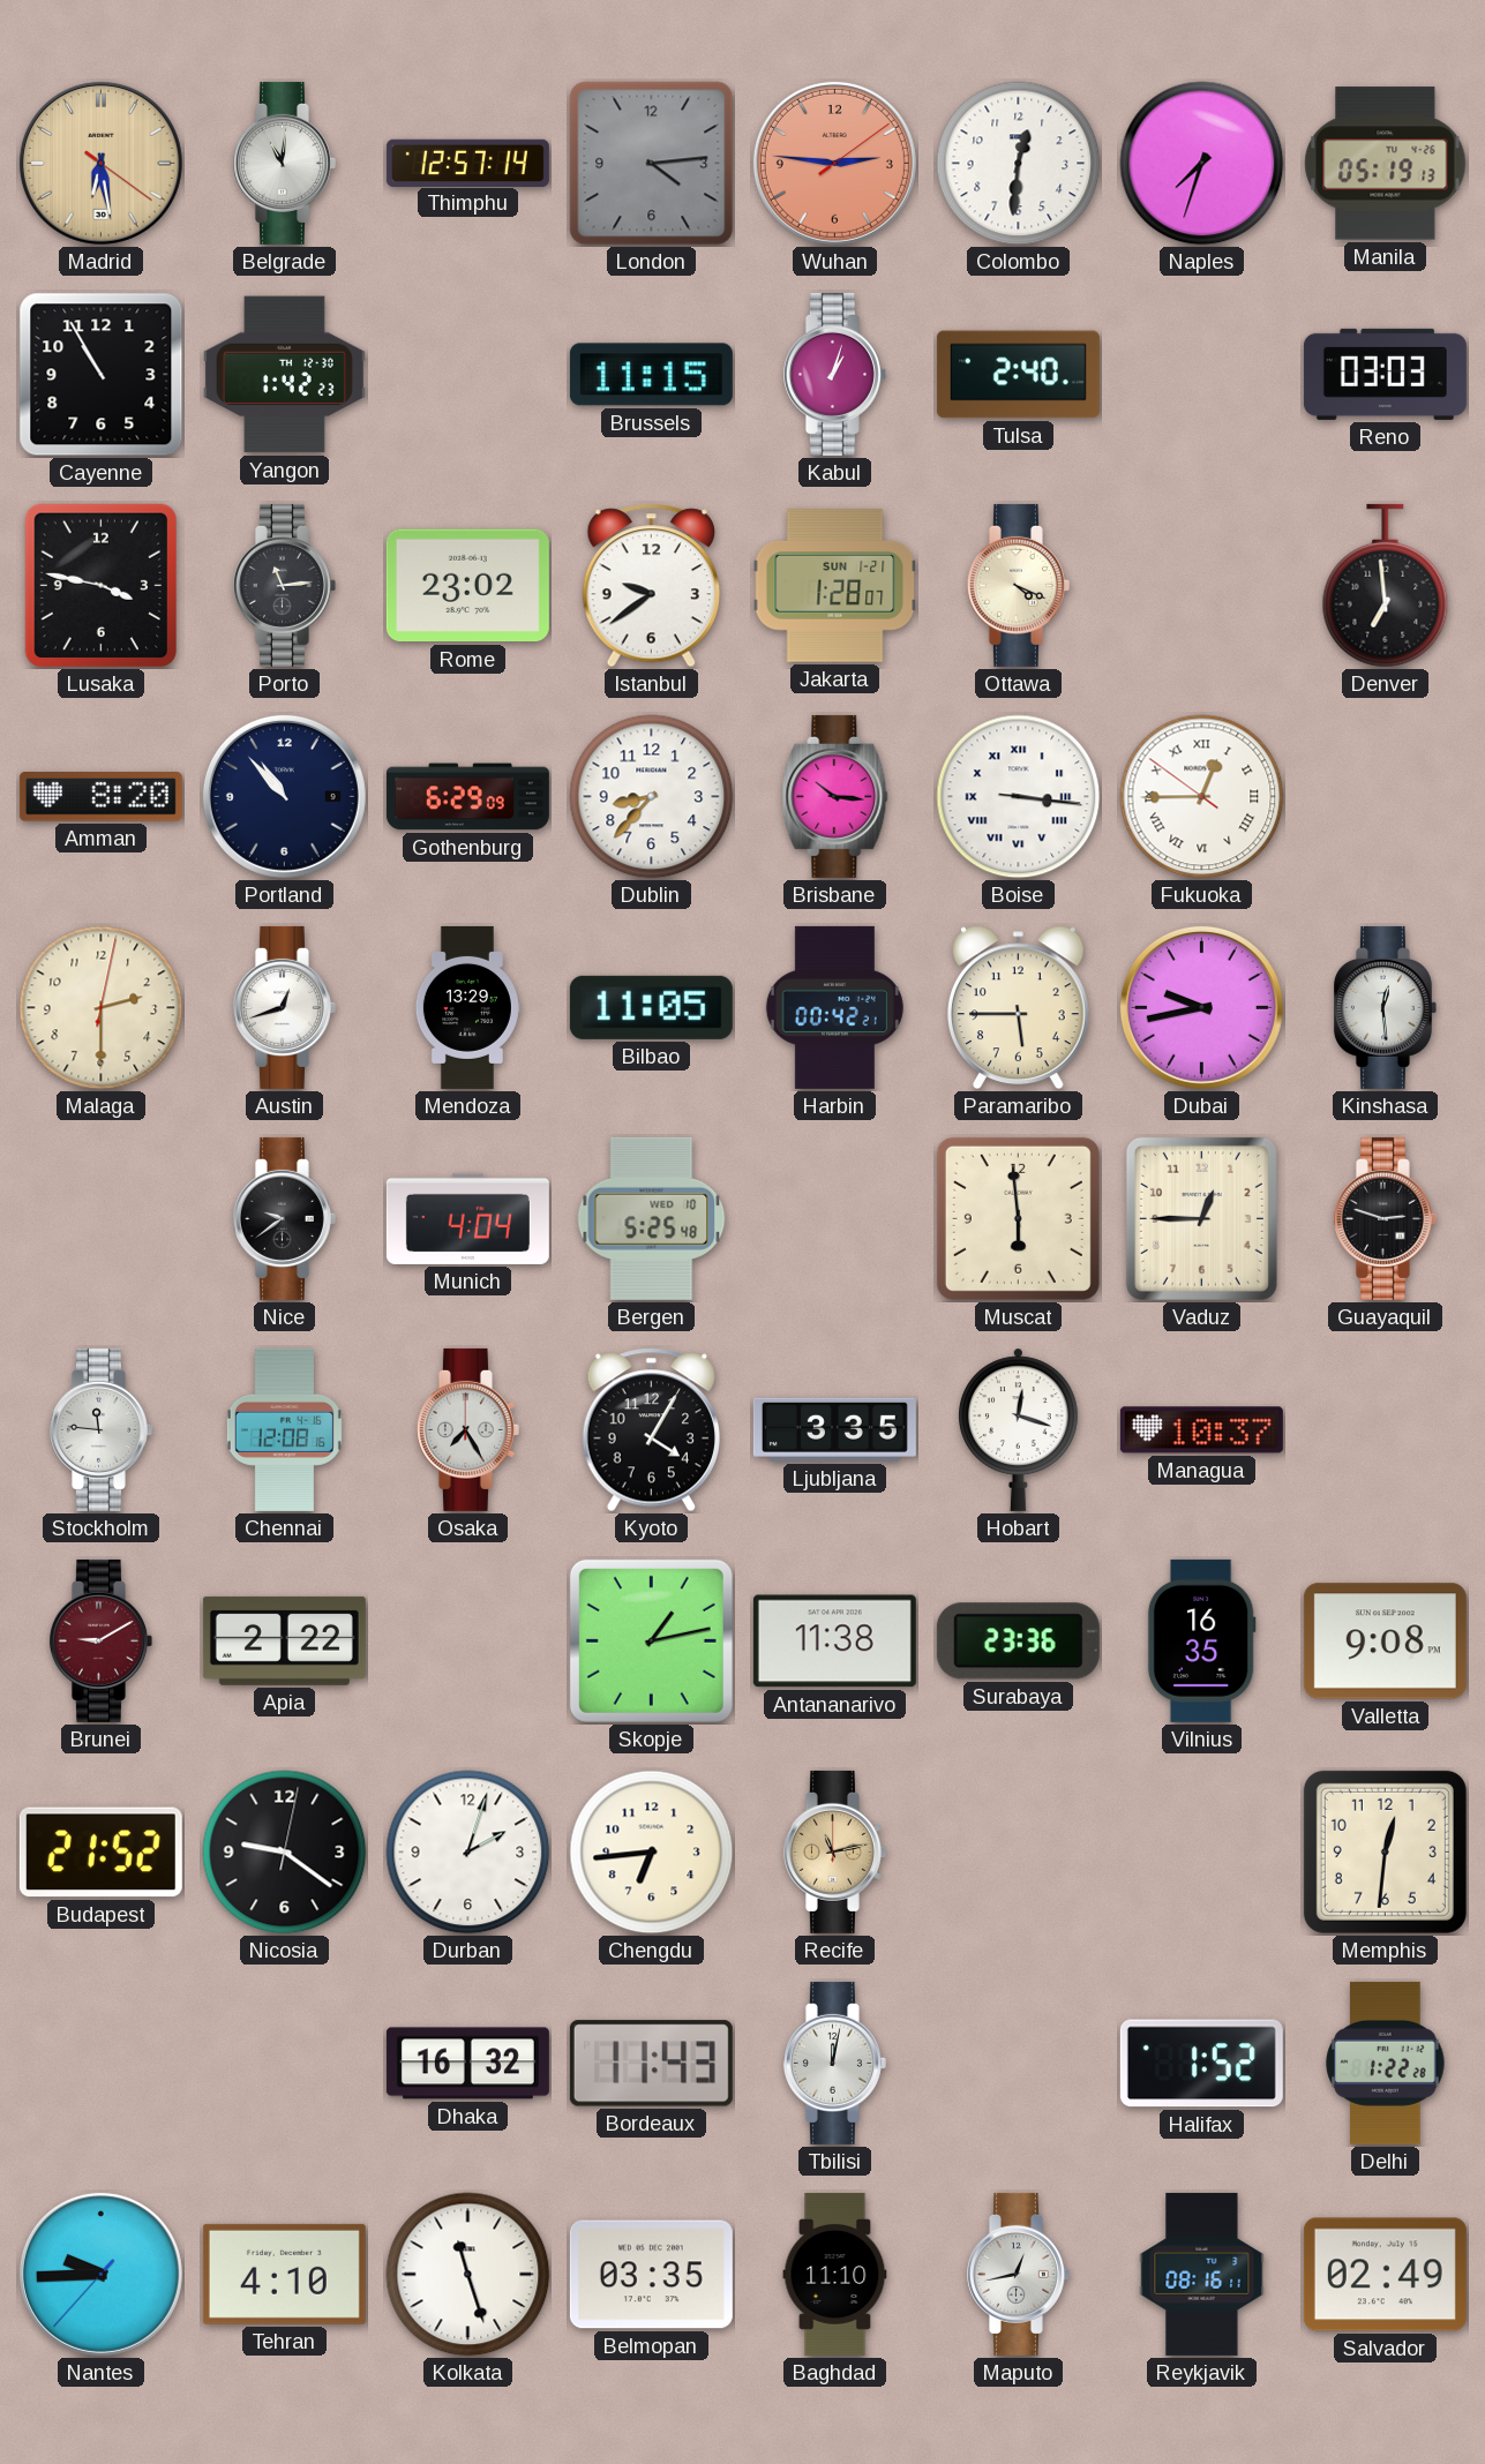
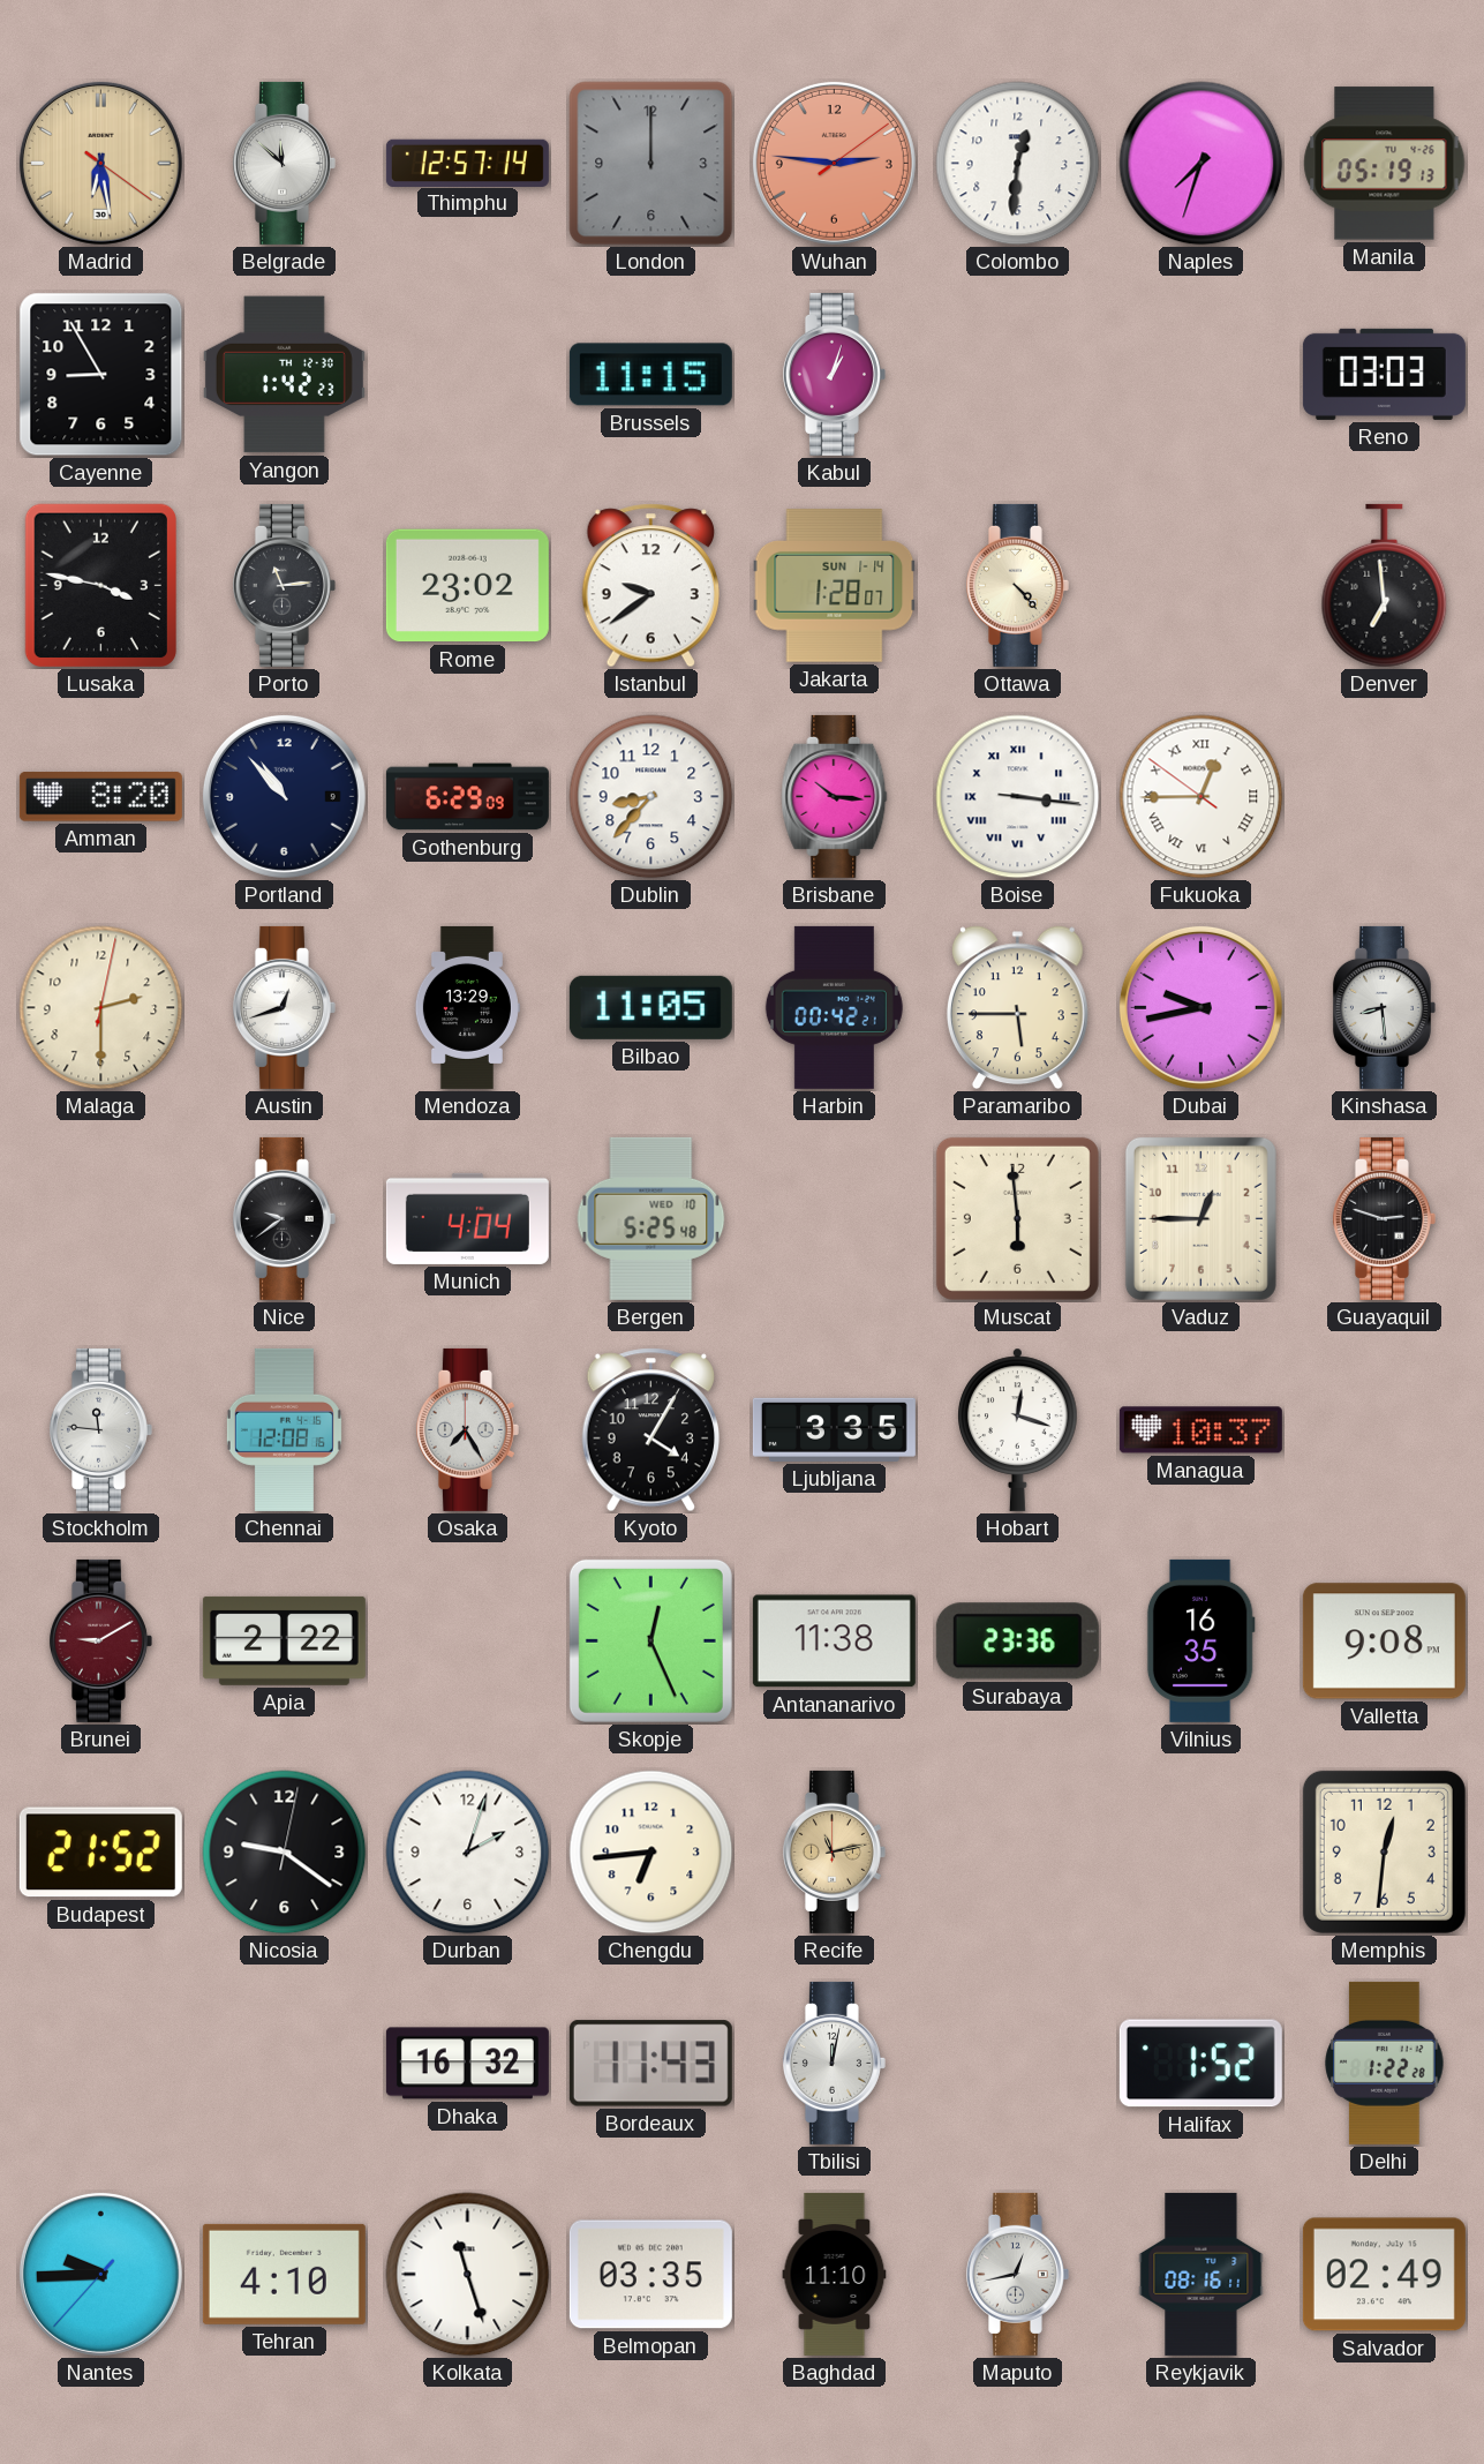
Belgrade: 11:01 -> 11:52 (284, 163)
London: 4:14 -> 12:00 (651, 164)
Cayenne: 10:55 -> 8:55 (101, 375)
Tulsa: 2:40 -> none (1018, 375)
Jakarta date: SUN 1-21 -> SUN 1-14 (835, 586)
Ottawa: 4:19 -> 4:23 (1017, 585)
Kinshasa: 12:29 -> 8:29 (1384, 1007)
Skopje: 1:13 -> 12:26 (650, 1640)
